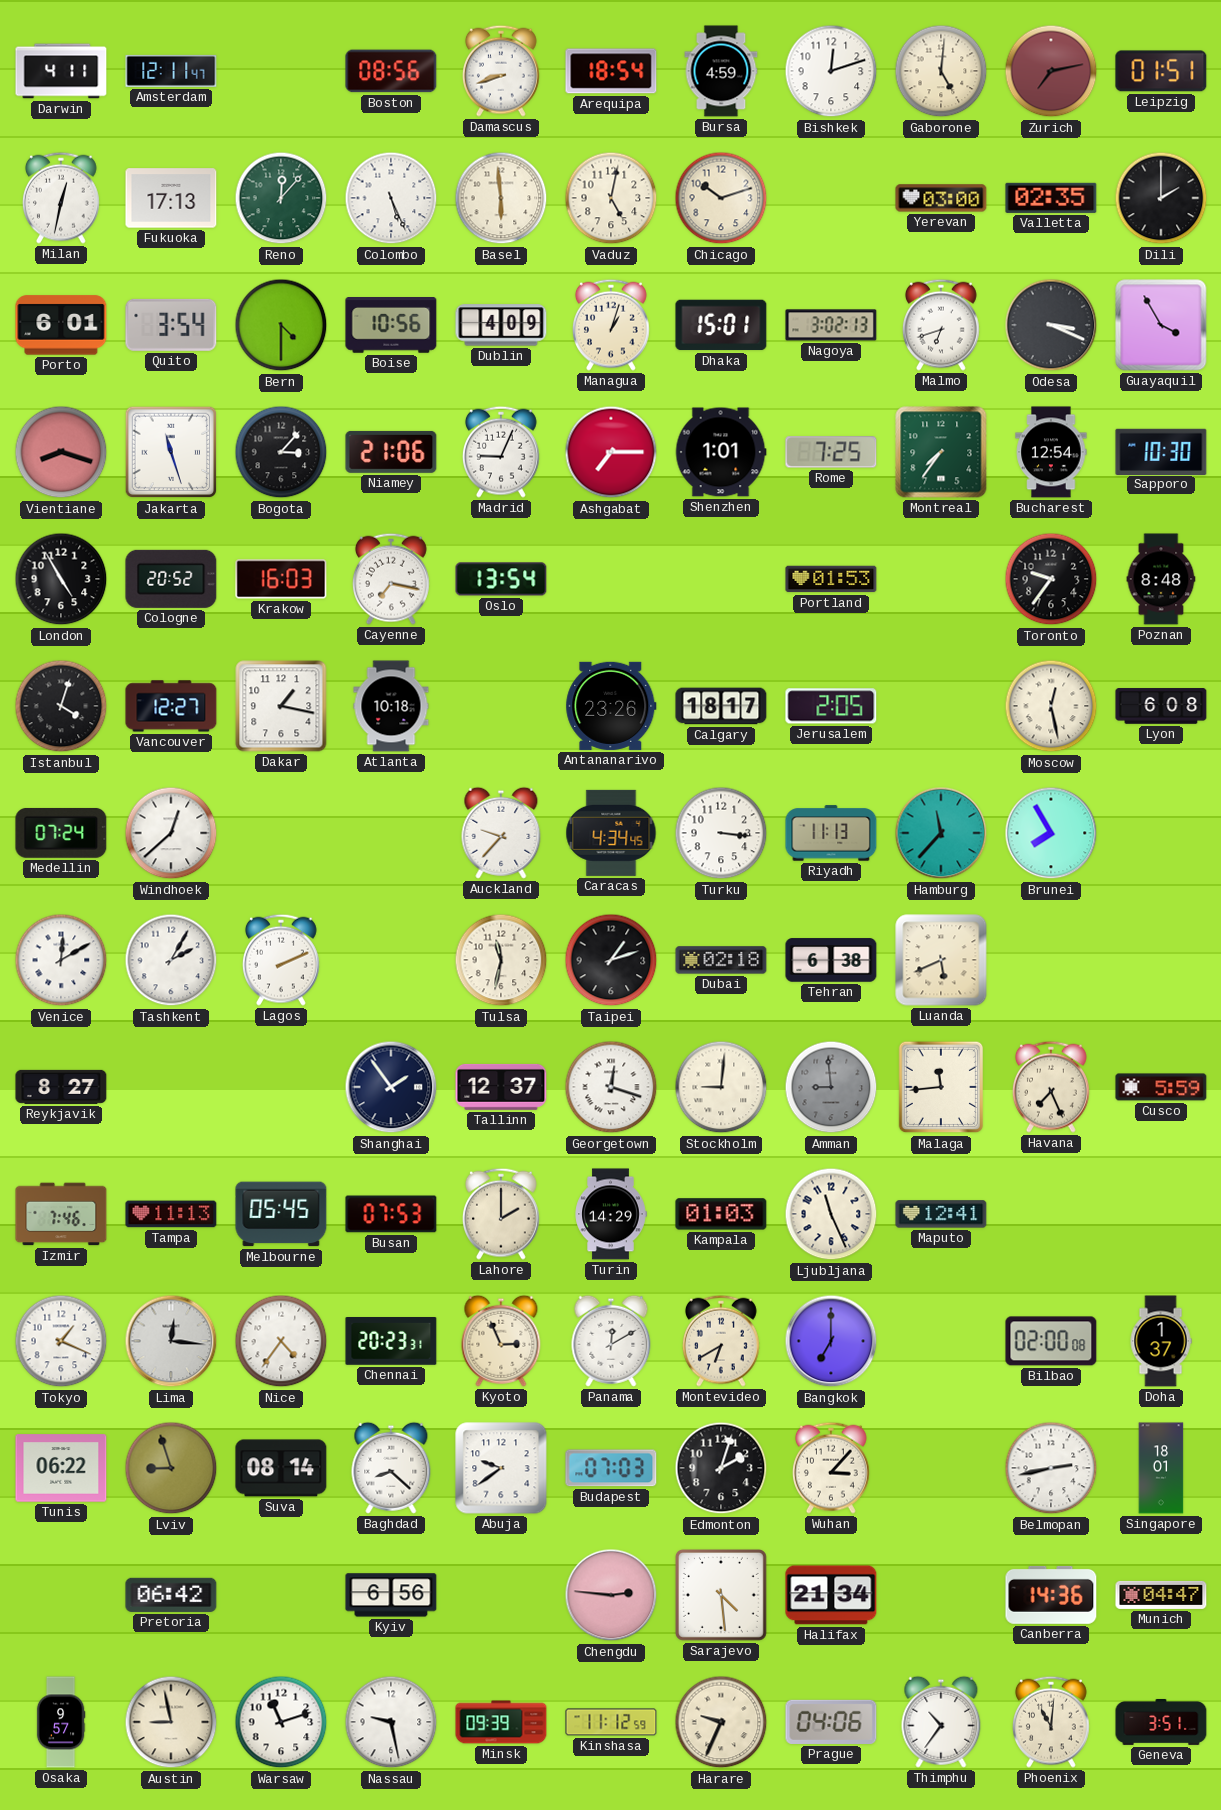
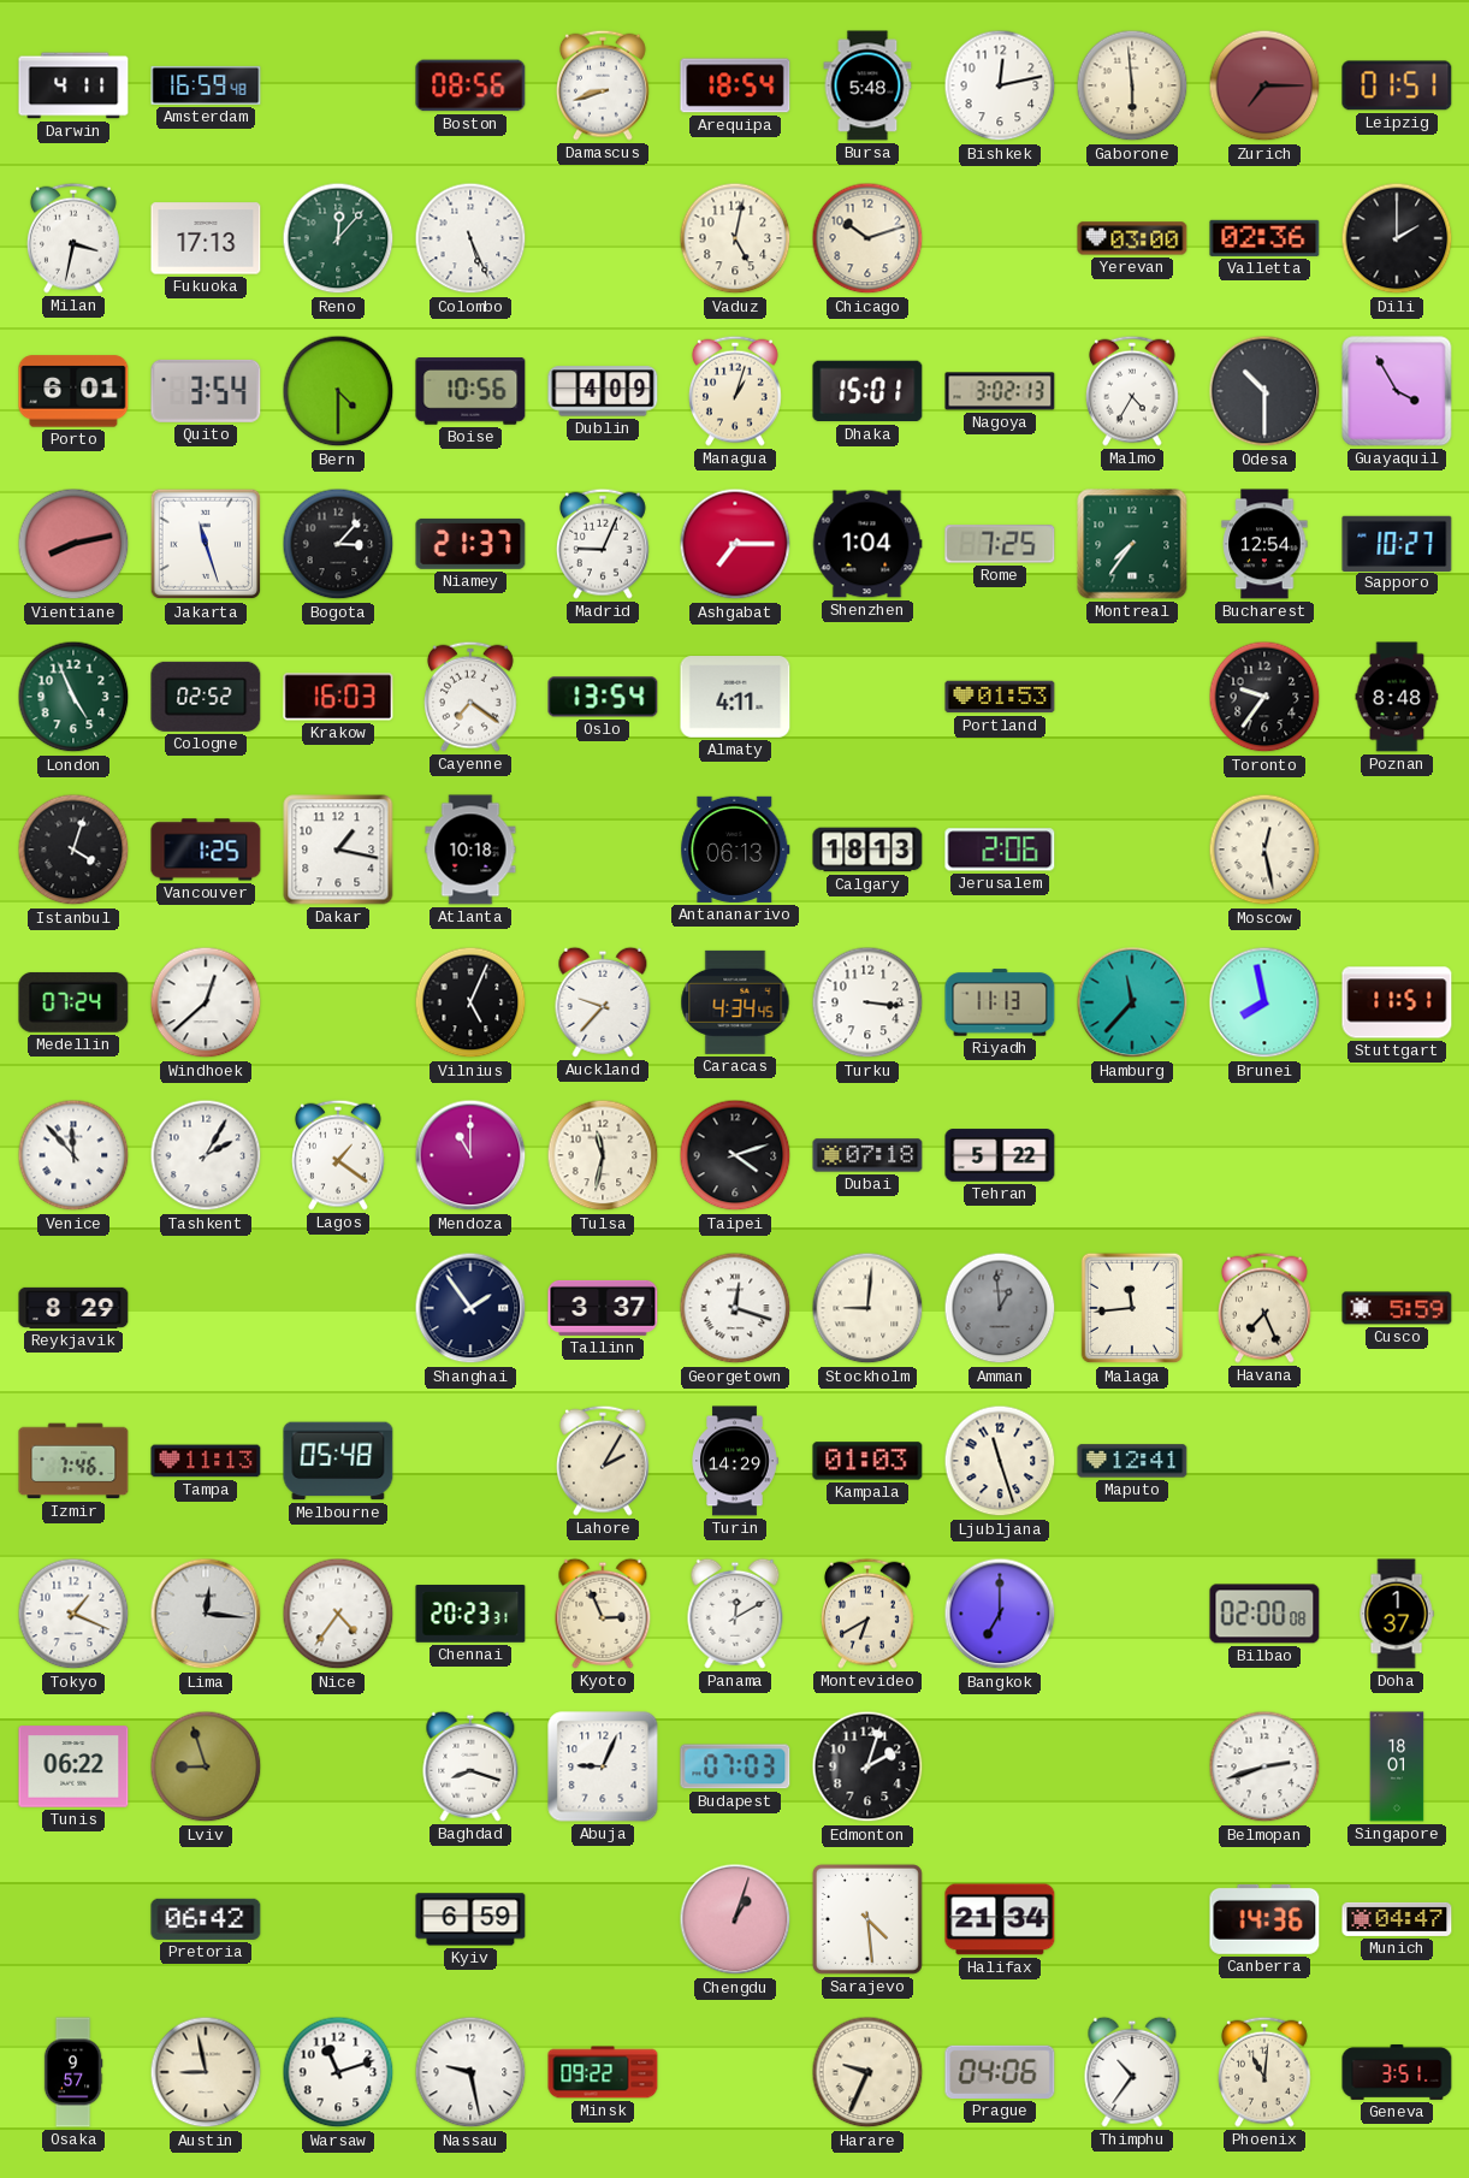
Amsterdam: 12:11 -> 16:59 (206, 85)
Bursa: 4:59 -> 5:48 (867, 85)
Bishkek: 12:12 -> 12:13 (1000, 85)
Gaborone: 5:01 -> 5:59 (1132, 85)
Zurich: 7:13 -> 7:15 (1264, 85)
Milan: 12:32 -> 3:32 (73, 238)
Basel: 5:59 -> none (501, 198)
Valletta: 02:35 -> 02:36 (1264, 238)
Malmo: 6:42 -> 4:35 (1132, 391)
Odesa: 3:19 -> 10:30 (1264, 391)
Vientiane: 8:18 -> 8:13 (73, 544)
Niamey: 21:06 -> 21:37 (470, 544)
Shenzhen: 1:01 -> 1:04 (867, 544)
Sapporo: 10:30 -> 10:27 (1397, 543)
London: 4:55 -> 4:56 (73, 697)
London dial: black -> green (73, 697)
Cologne: 20:52 -> 02:52 (206, 697)
Cayenne: 7:17 -> 7:21 (470, 697)
Almaty: none -> 4:11 (735, 697)
Vancouver: 12:27 -> 1:25 (206, 850)
Antananarivo: 23:26 -> 06:13 (735, 850)
Calgary: 18:17 -> 18:13 (867, 850)
Jerusalem: 2:05 -> 2:06 (1000, 850)
Lyon: 6:08 -> none (1161, 706)
Vilnius: none -> 5:04 (470, 1002)
Brunei: 7:55 -> 7:58 (1264, 1002)
Stuttgart: none -> 11:51 (1397, 1002)
Venice: 12:10 -> 11:53 (73, 1155)
Lagos: 2:11 -> 1:21 (338, 1155)
Mendoza: none -> 11:00 (470, 1155)
Taipei: 1:12 -> 4:12 (735, 1155)
Dubai: 02:18 -> 07:18 (867, 1155)
Tehran: 6:38 -> 5:22 (1000, 1155)
Luanda: 5:41 -> none (941, 960)
Reykjavik: 8:27 -> 8:29 (73, 1308)
Tallinn: 12:37 -> 3:37 (603, 1308)
Amman: 8:59 -> 12:59 (1000, 1308)
Melbourne: 05:45 -> 05:48 (338, 1461)
Busan: 07:53 -> none (391, 1214)
Lahore: 2:00 -> 2:05 (603, 1461)
Ljubljana: 11:26 -> 11:27 (1000, 1461)
Suva: 08:14 -> none (281, 1468)
Baghdad: 8:22 -> 8:18 (470, 1766)
Abuja: 9:39 -> 9:04 (603, 1766)
Wuhan: 3:07 -> none (831, 1468)
Belmopan: 2:43 -> 2:42 (1264, 1766)
Kyiv: 6:56 -> 6:59 (470, 1919)
Chengdu: 2:46 -> 1:03 (735, 1919)
Minsk: 09:39 -> 09:22 (603, 2072)
Kinshasa: 11:12 -> none (611, 1722)
